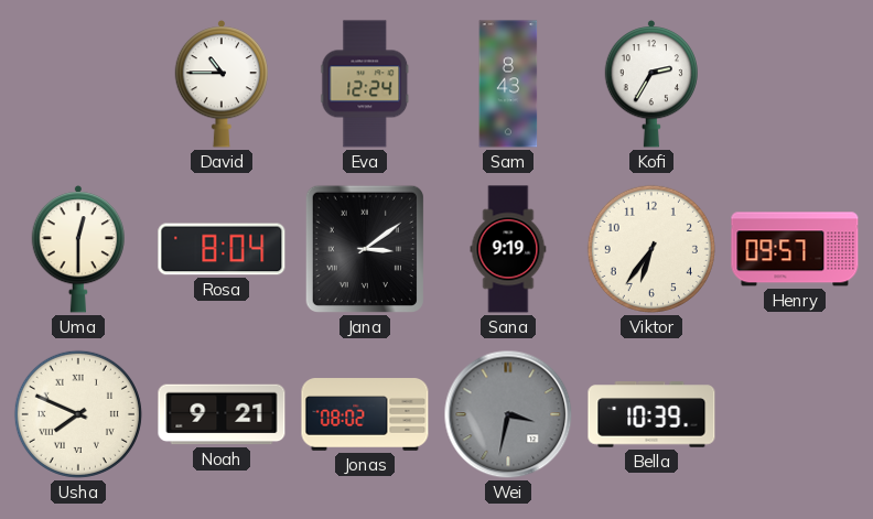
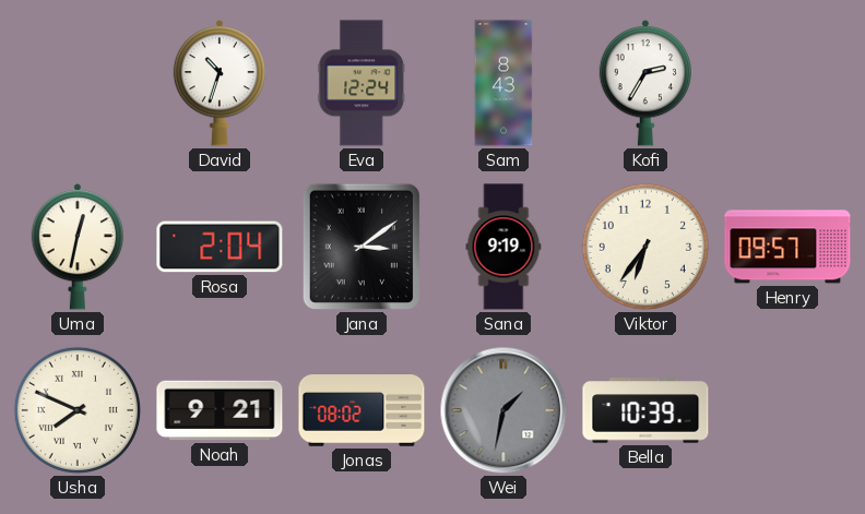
David: 10:45 -> 10:33 (218, 83)
Uma: 12:30 -> 12:32 (76, 247)
Rosa: 8:04 -> 2:04 (220, 247)
Wei: 3:32 -> 1:32 (503, 410)
